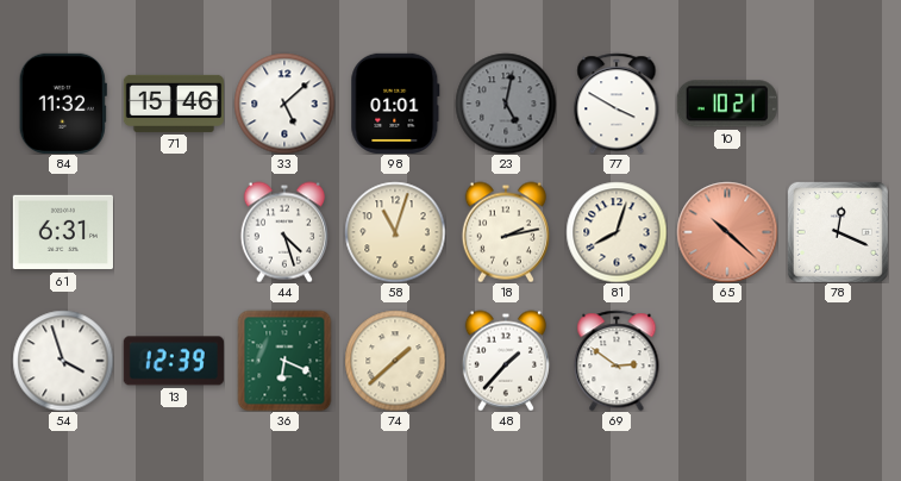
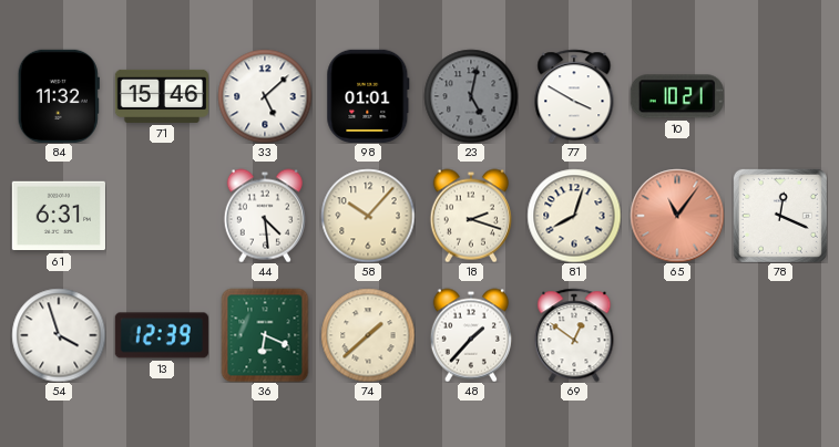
44: 4:27 -> 4:29 (265, 216)
58: 11:03 -> 10:07 (368, 216)
18: 2:13 -> 2:18 (471, 216)
65: 10:22 -> 11:06 (677, 216)
69: 2:51 -> 12:51 (574, 335)
